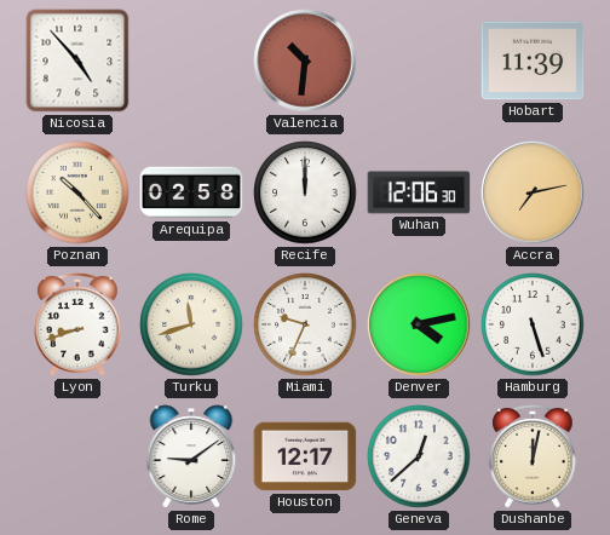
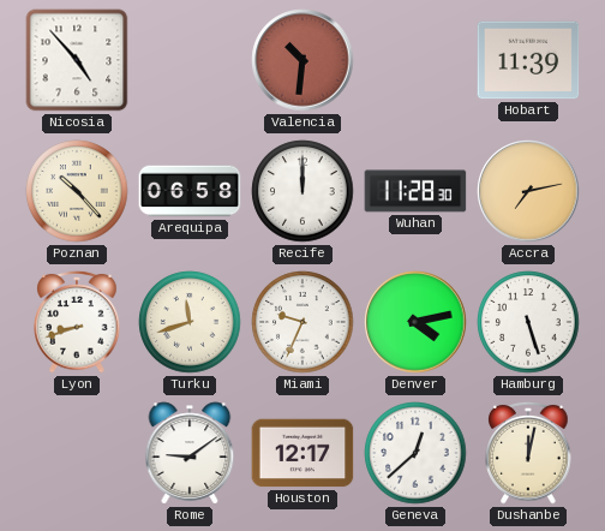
Arequipa: 02:58 -> 06:58 (190, 191)
Wuhan: 12:06 -> 11:28 (415, 191)
